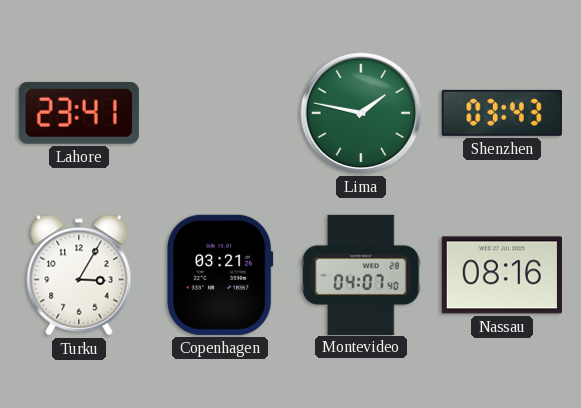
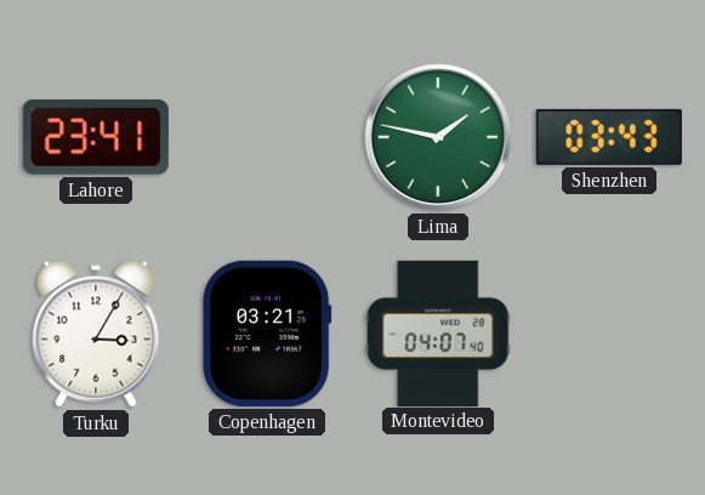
Nassau: 08:16 -> none (502, 275)
